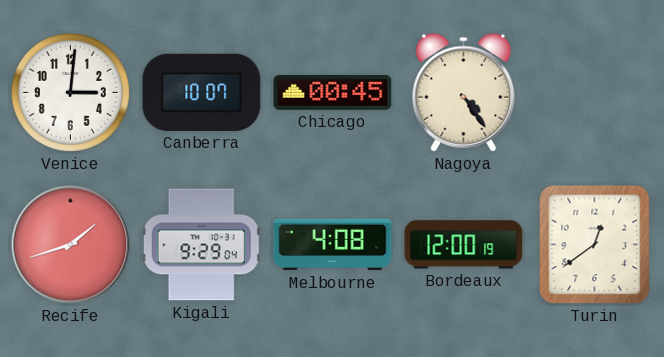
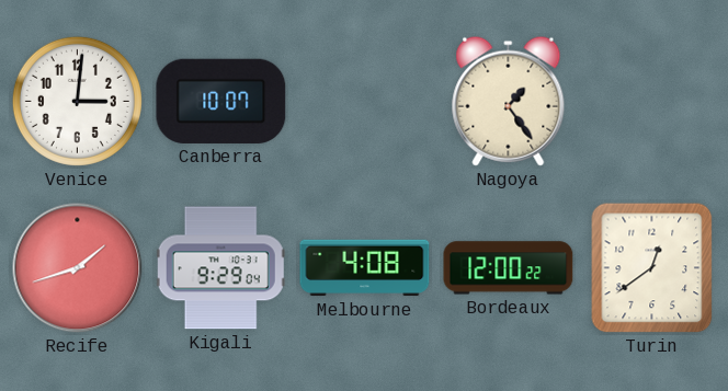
Chicago: 00:45 -> none (333, 93)
Nagoya: 4:24 -> 1:24 (509, 101)
Bordeaux: 12:00:19 -> 12:00:22 (509, 268)
